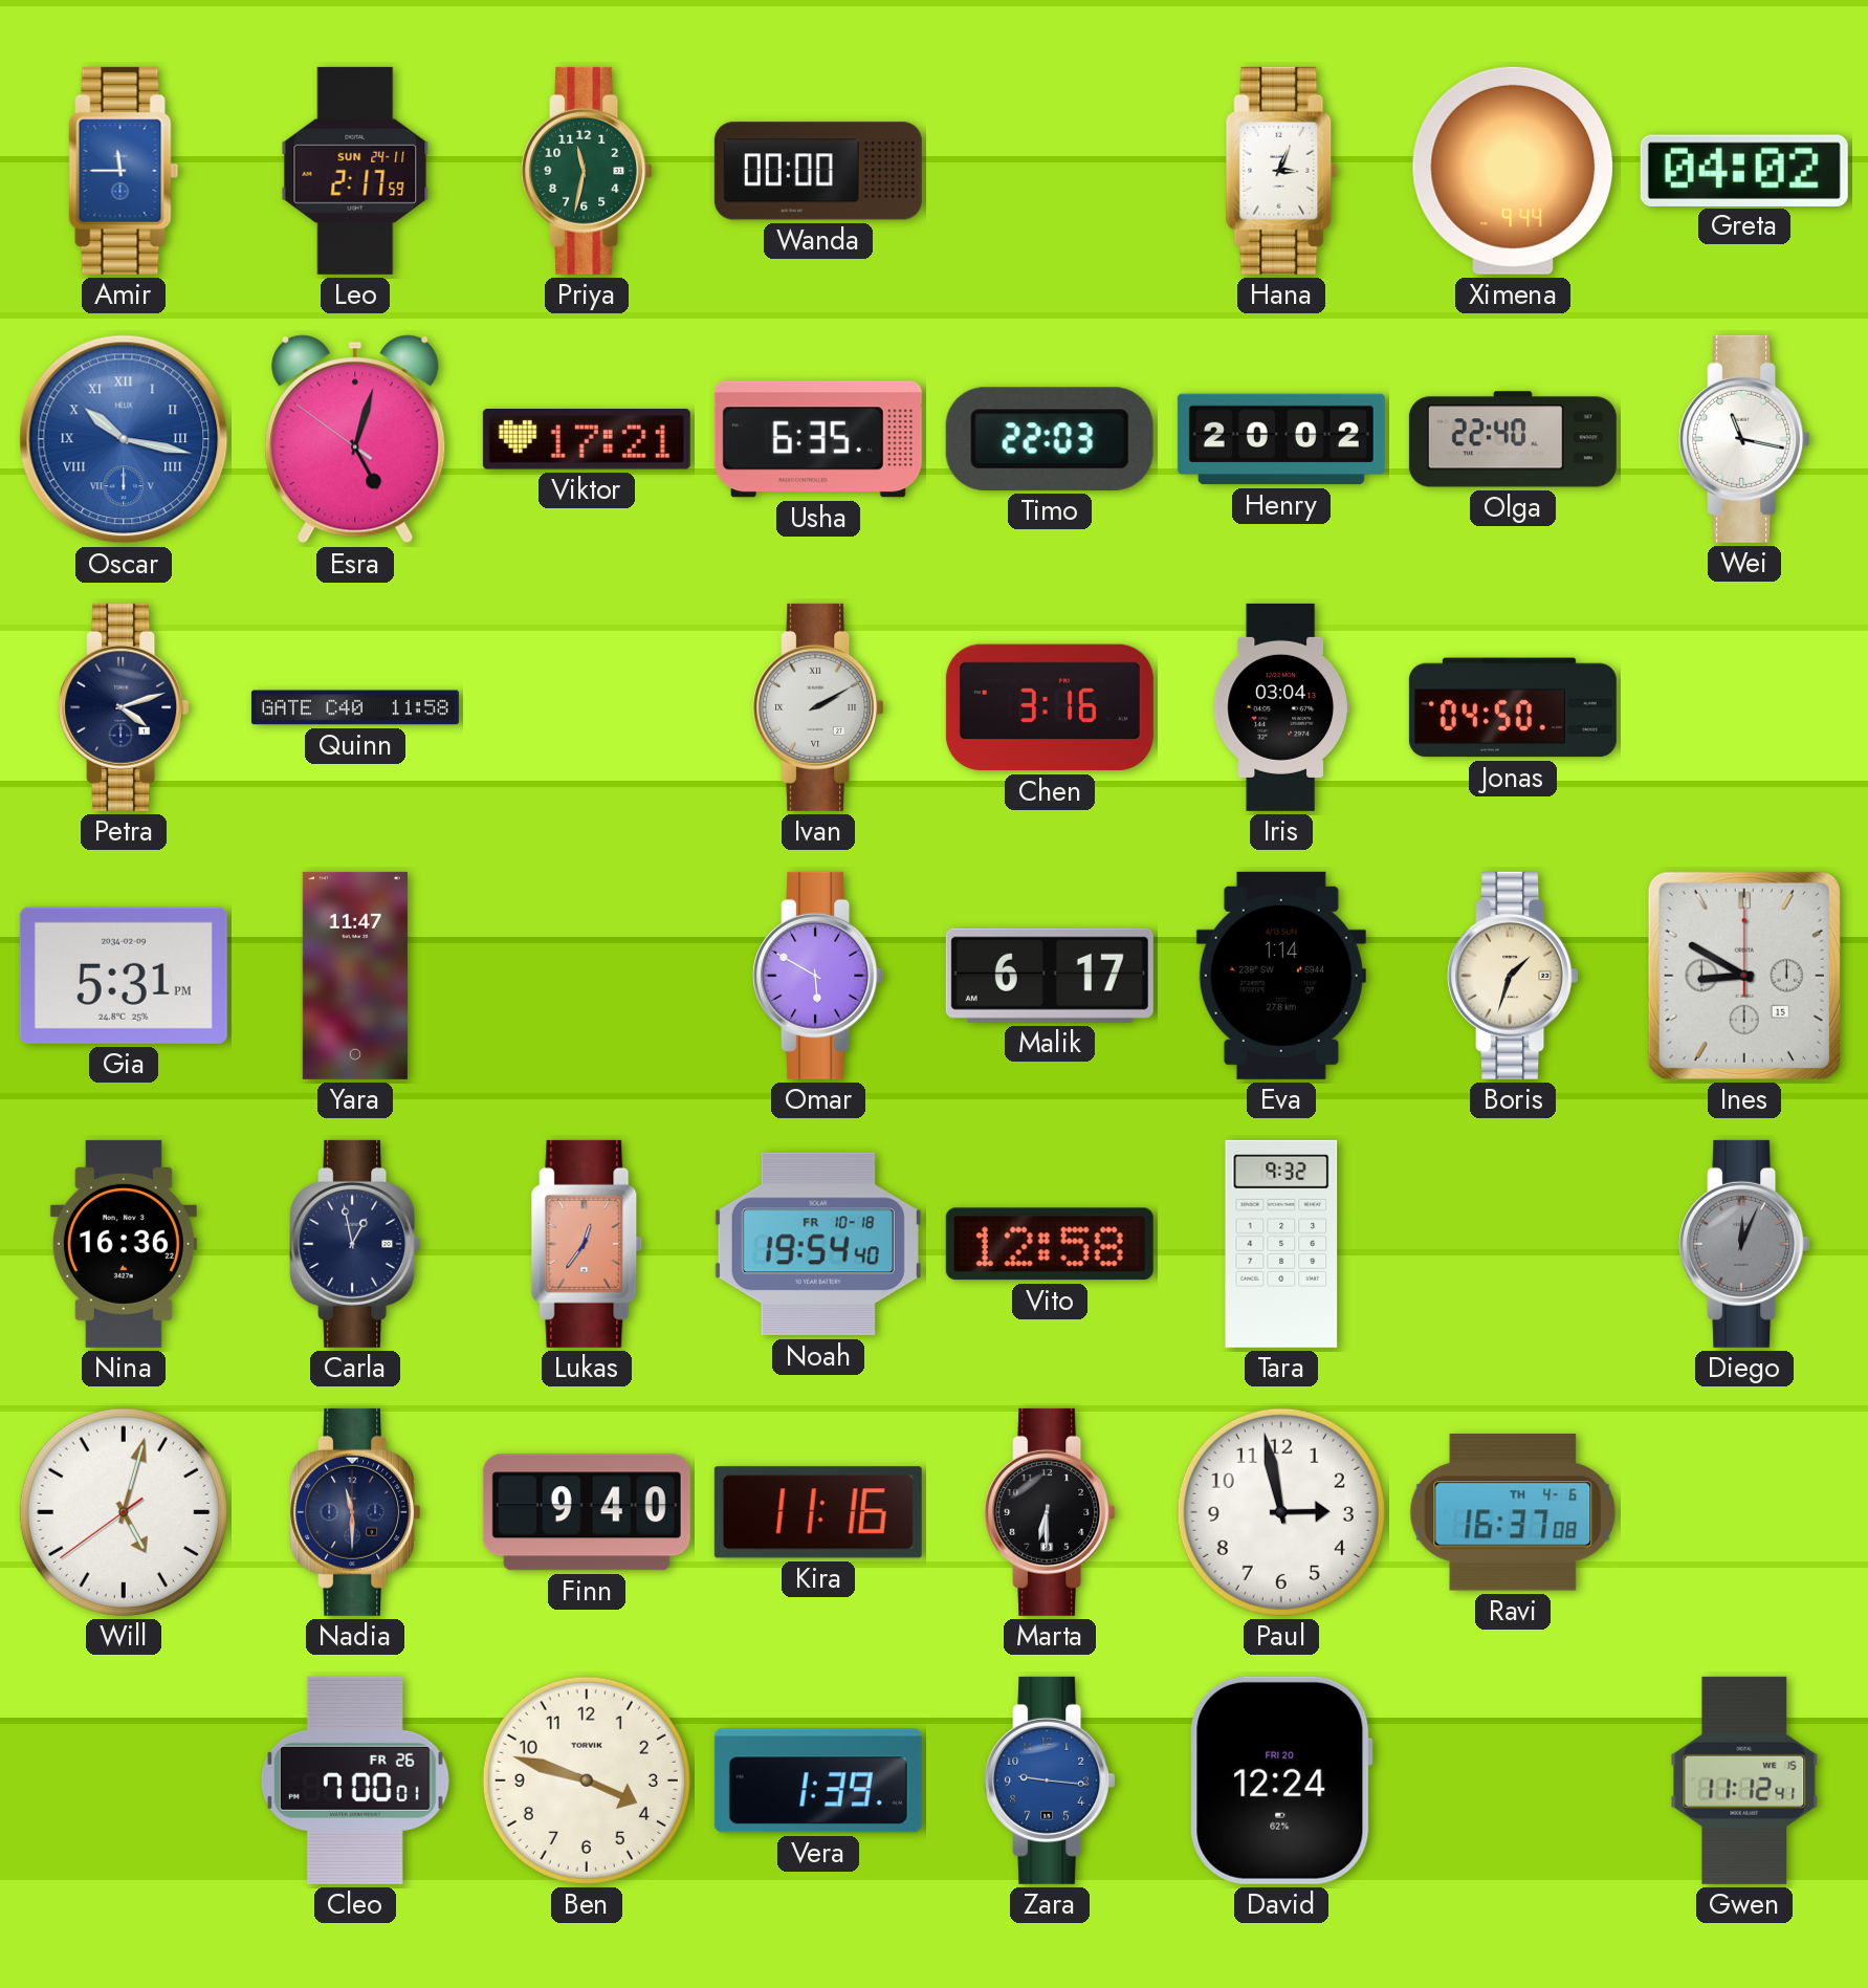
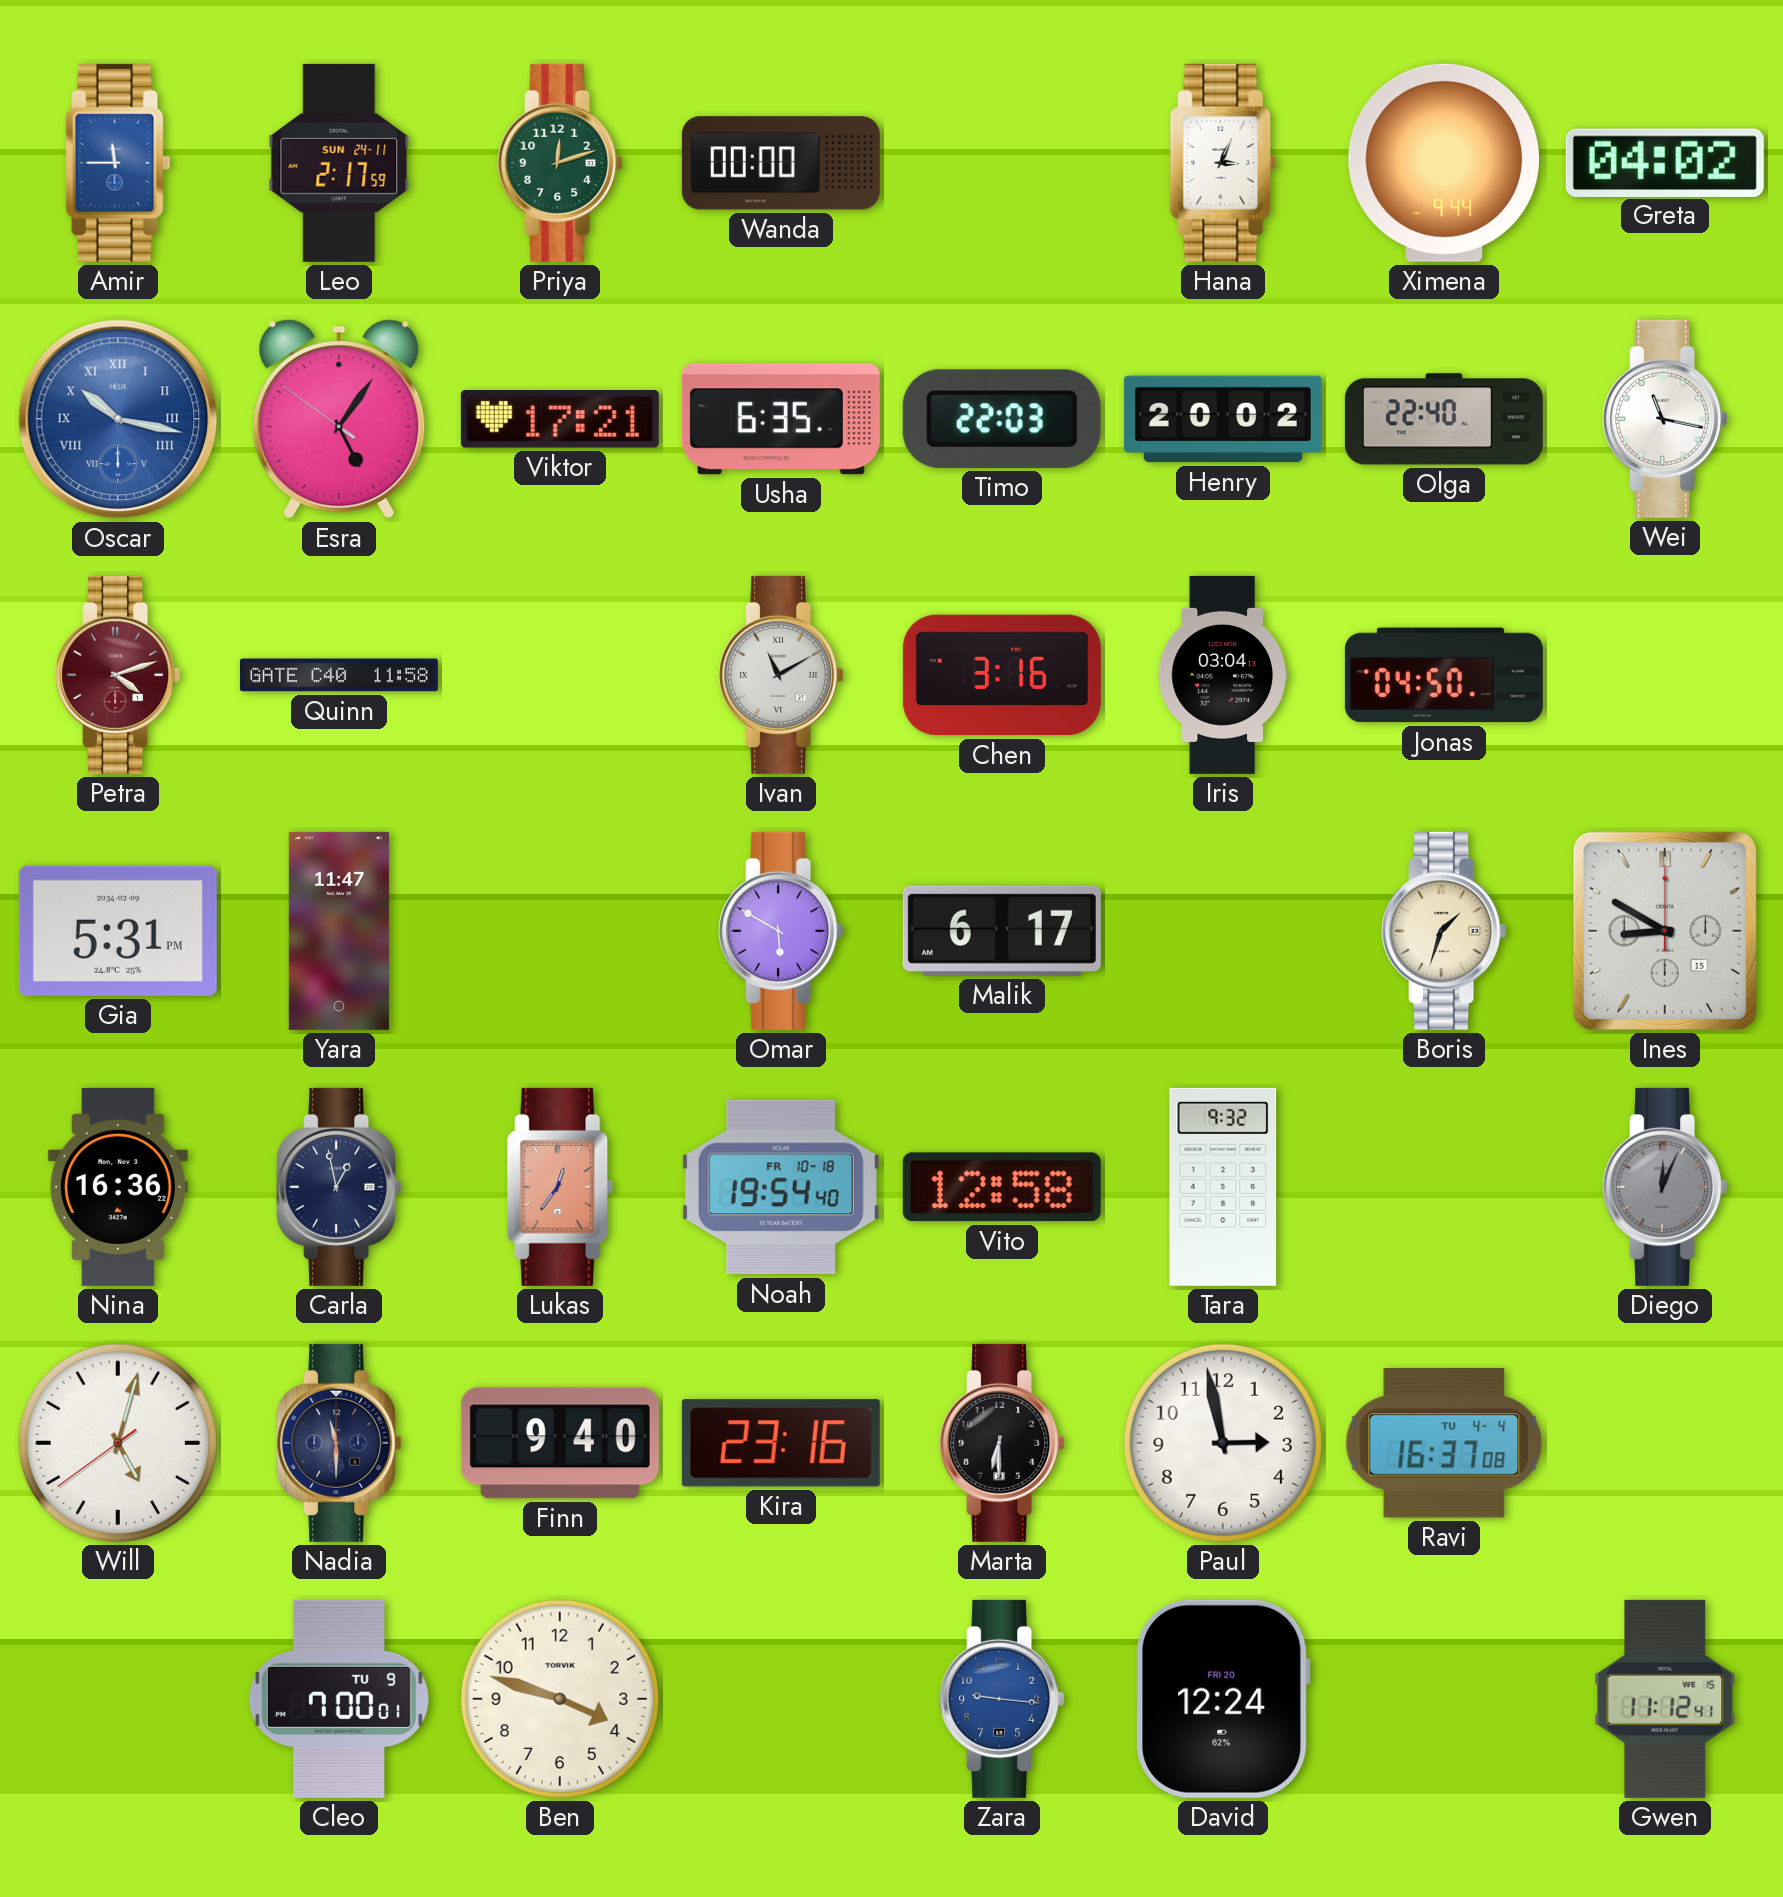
Priya: 11:32 -> 12:12 (560, 163)
Esra: 5:02 -> 5:05 (339, 419)
Petra dial: navy -> burgundy (118, 675)
Ivan: 2:10 -> 11:10 (781, 675)
Eva: 1:14 -> none (1281, 976)
Kira: 11:16 -> 23:16 (781, 1443)
Ravi date: TH 4-6 -> TU 4-4 (1444, 1444)
Cleo date: FR 26 -> TU 9 (339, 1699)
Vera: 1:39 -> none (818, 1781)
